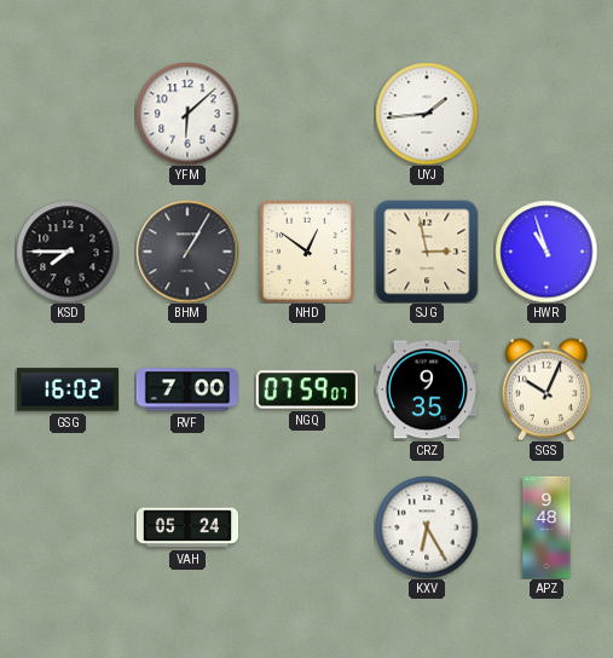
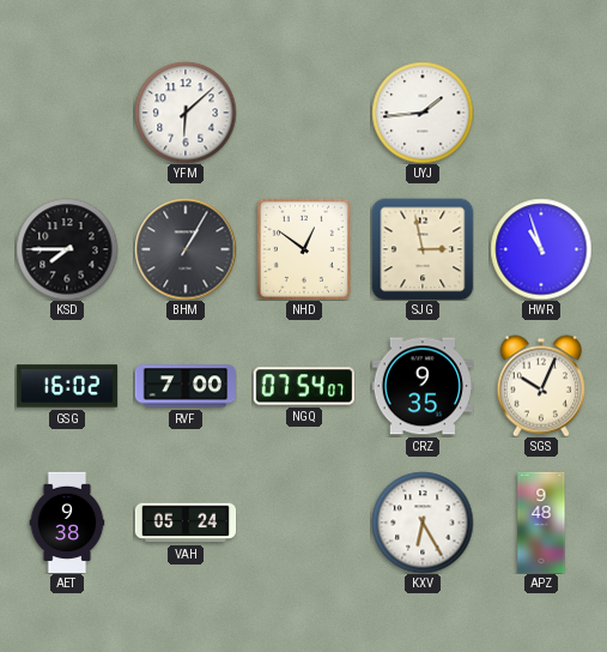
NGQ: 07:59 -> 07:54 (303, 386)
AET: none -> 9:38 (67, 523)
